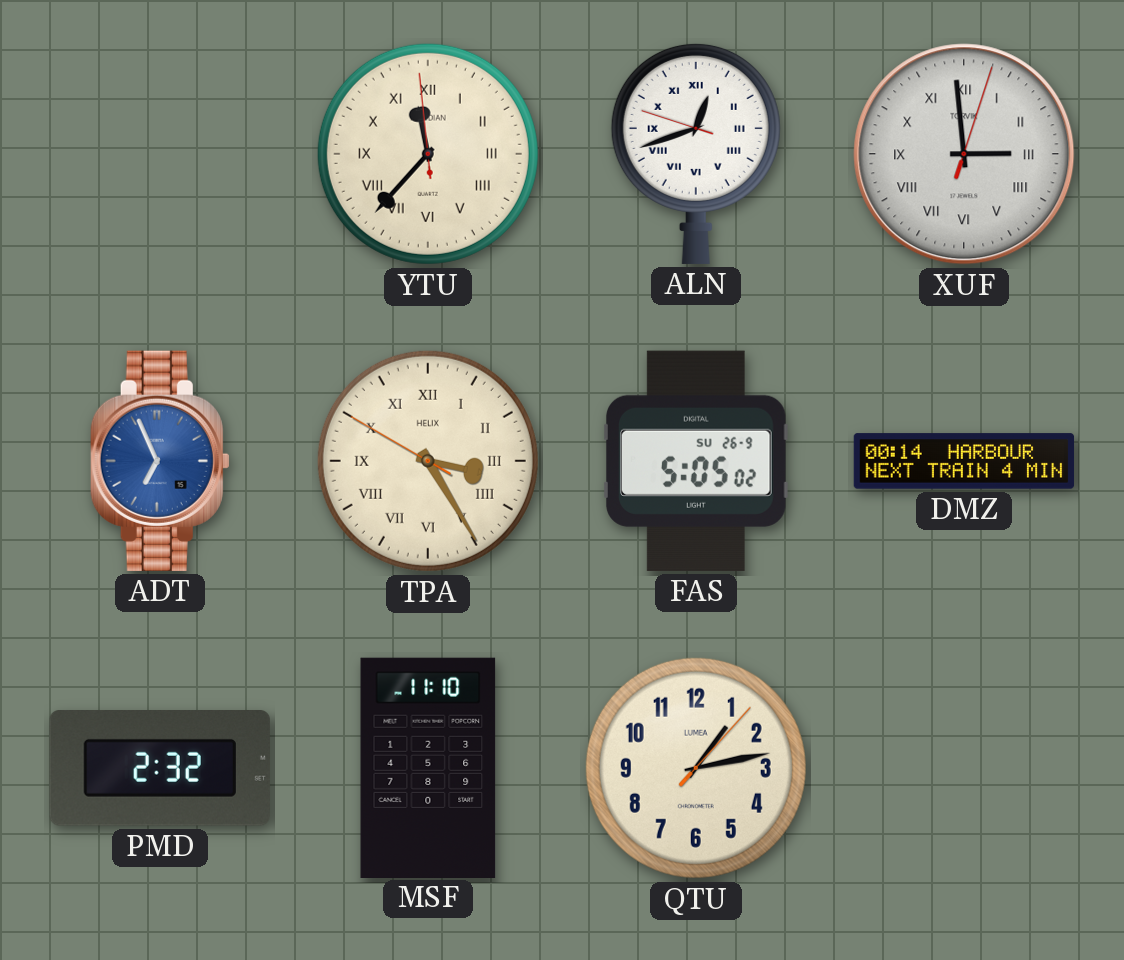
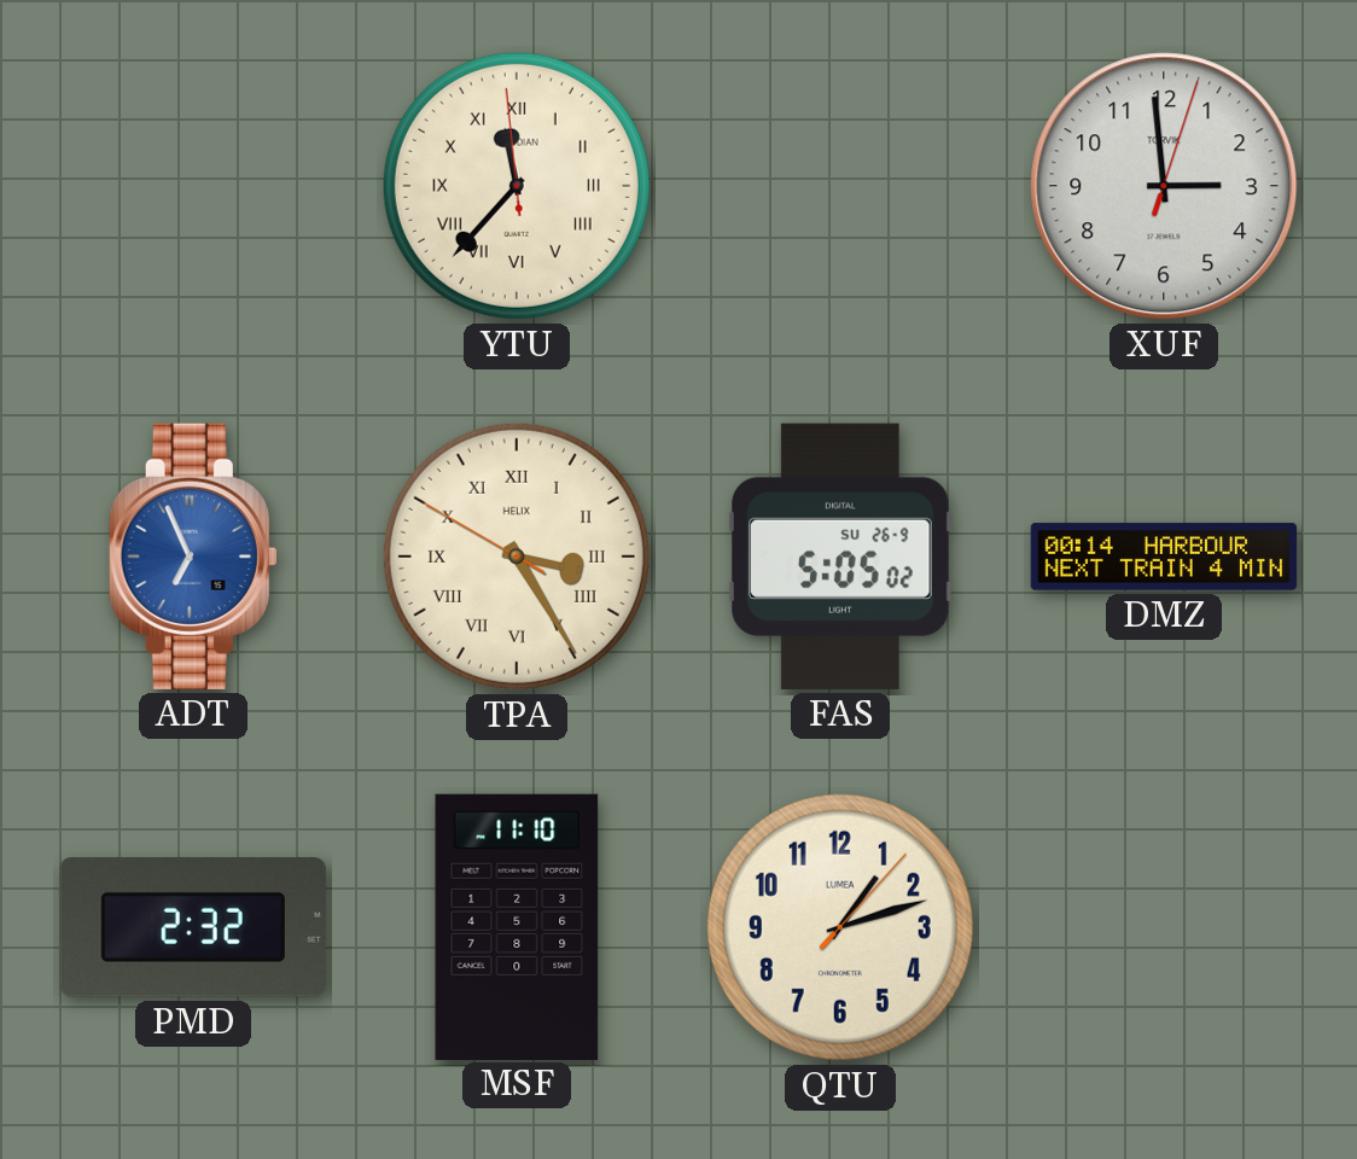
ALN: 12:41 -> none (696, 153)
XUF numerals: Roman -> Arabic (1164, 186)
QTU: 1:13 -> 1:12 (840, 927)
